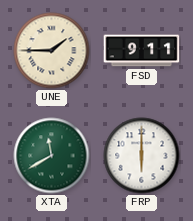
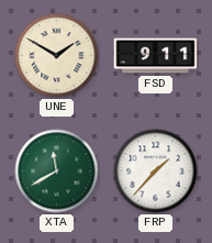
UNE: 1:45 -> 1:50 (57, 56)
FRP: 6:00 -> 1:37 (156, 172)
